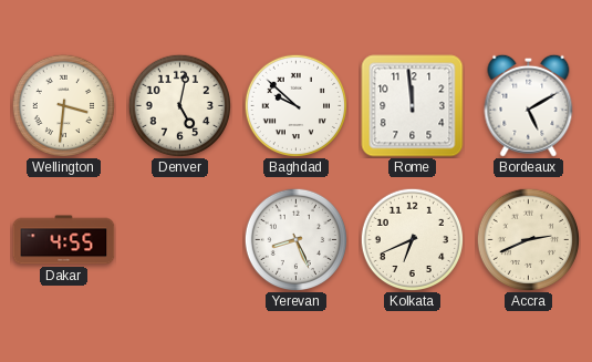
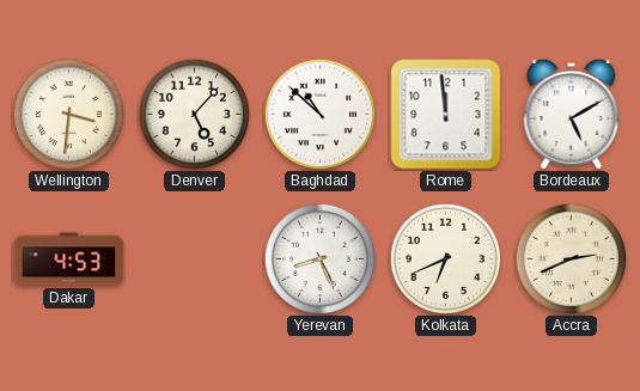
Denver: 5:02 -> 5:07 (194, 114)
Baghdad: 9:52 -> 10:52 (319, 114)
Dakar: 4:55 -> 4:53 (69, 259)
